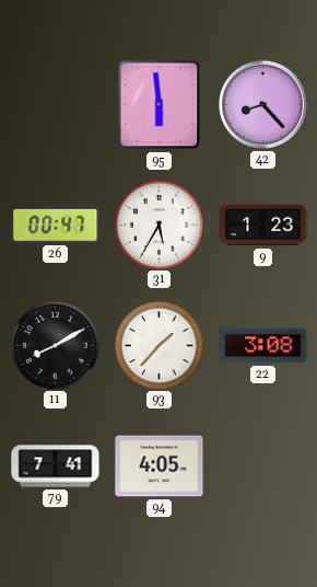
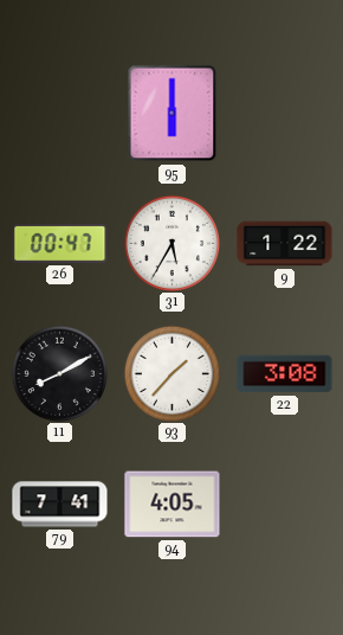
95: 5:59 -> 6:00 (173, 114)
42: 8:23 -> none (262, 104)
9: 1:23 -> 1:22 (285, 244)
